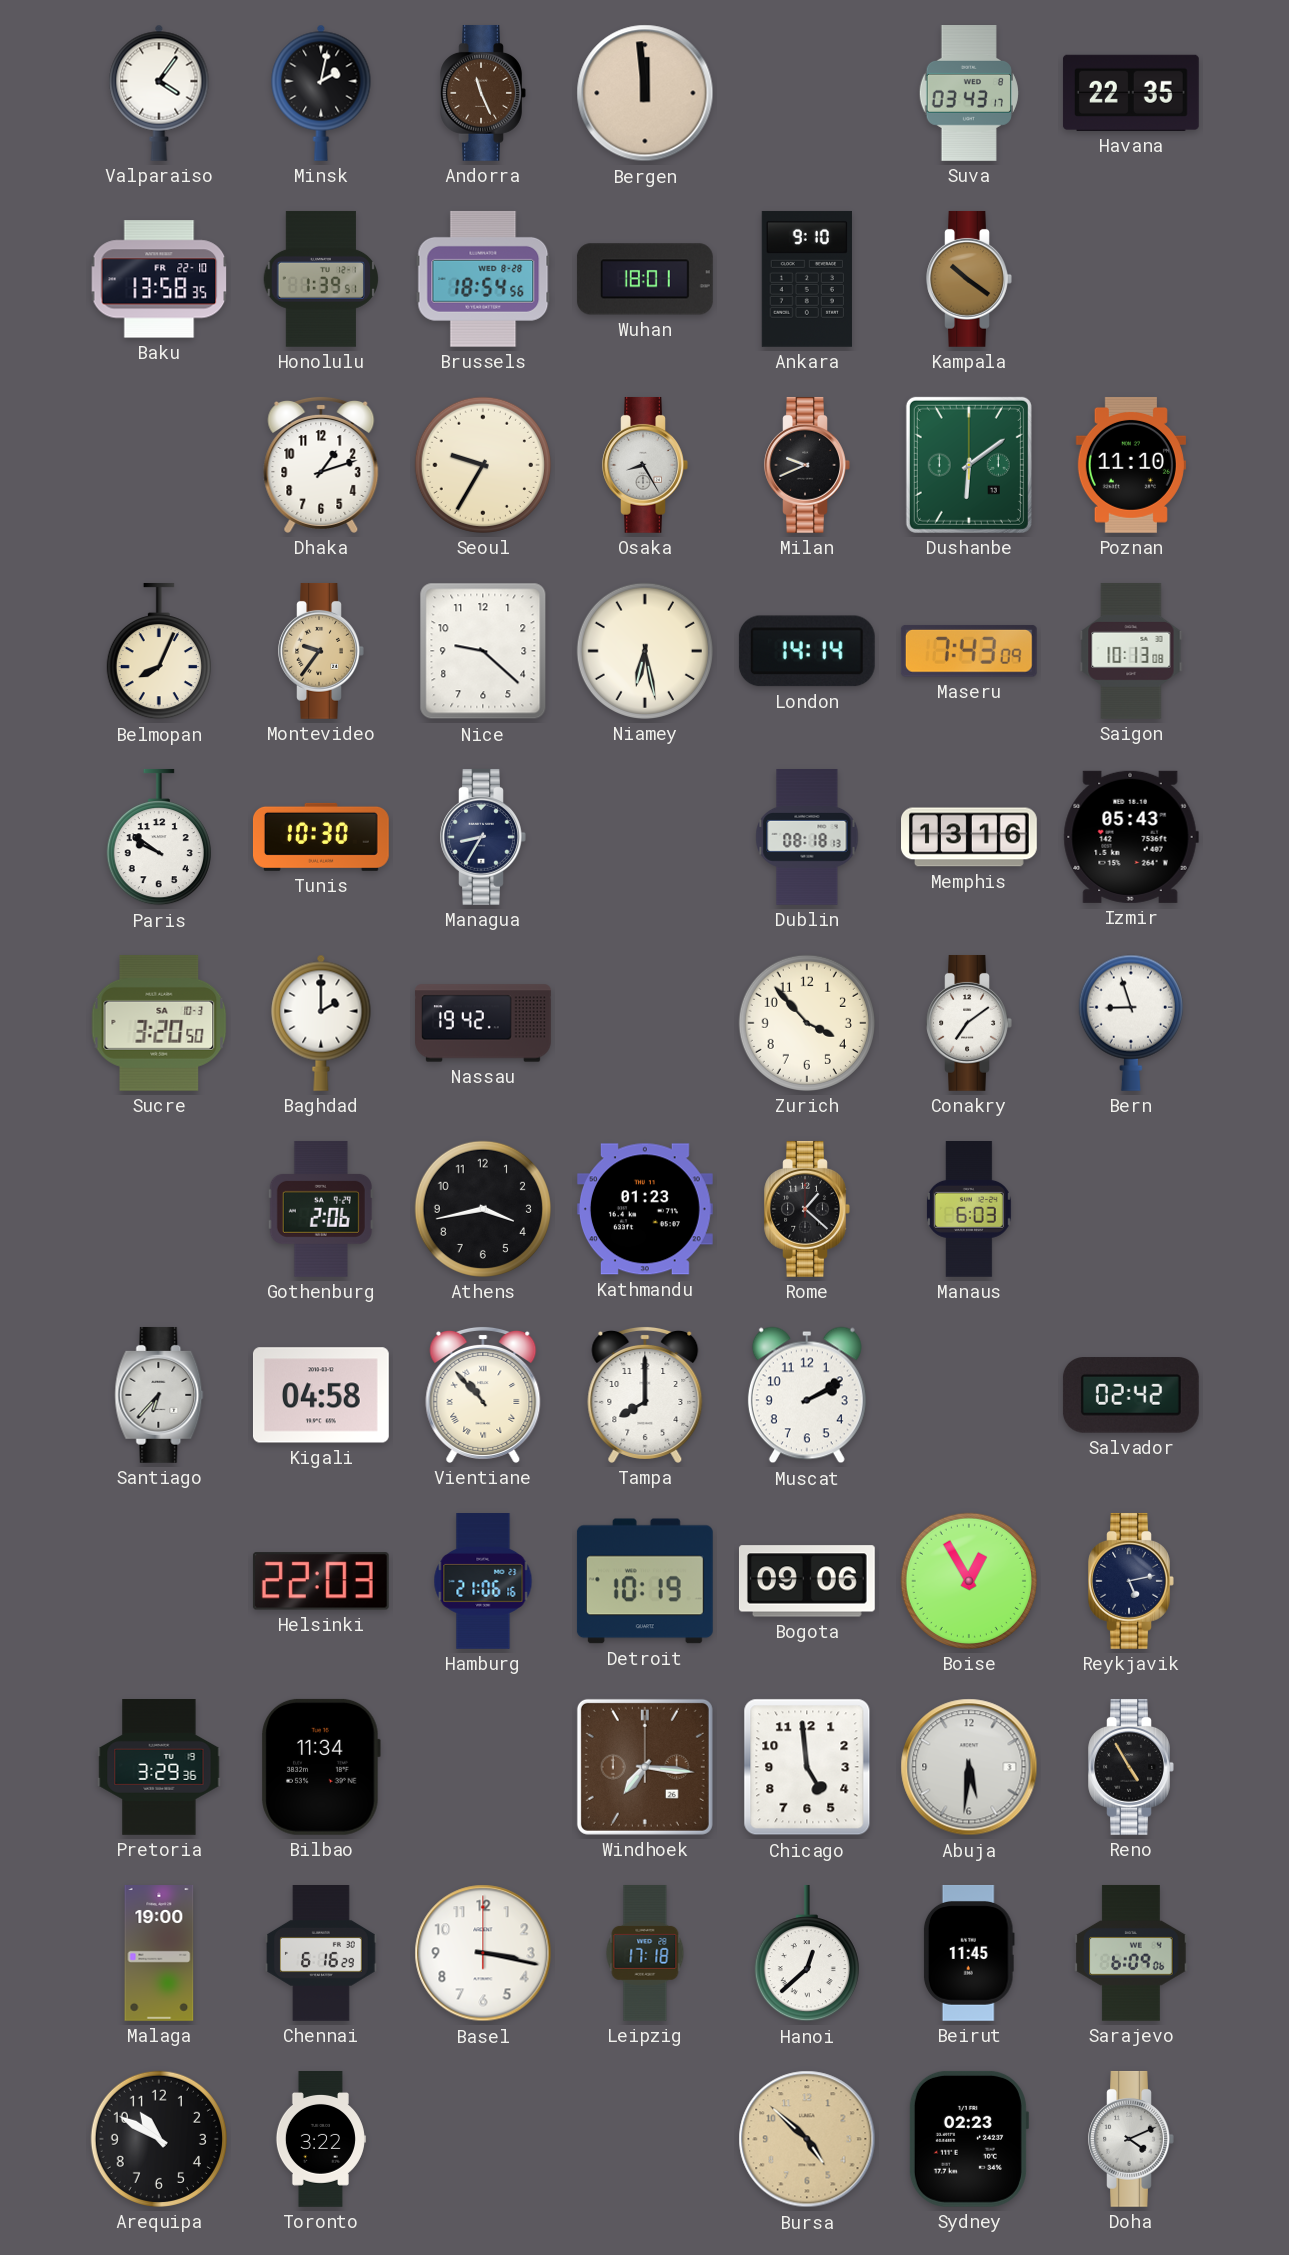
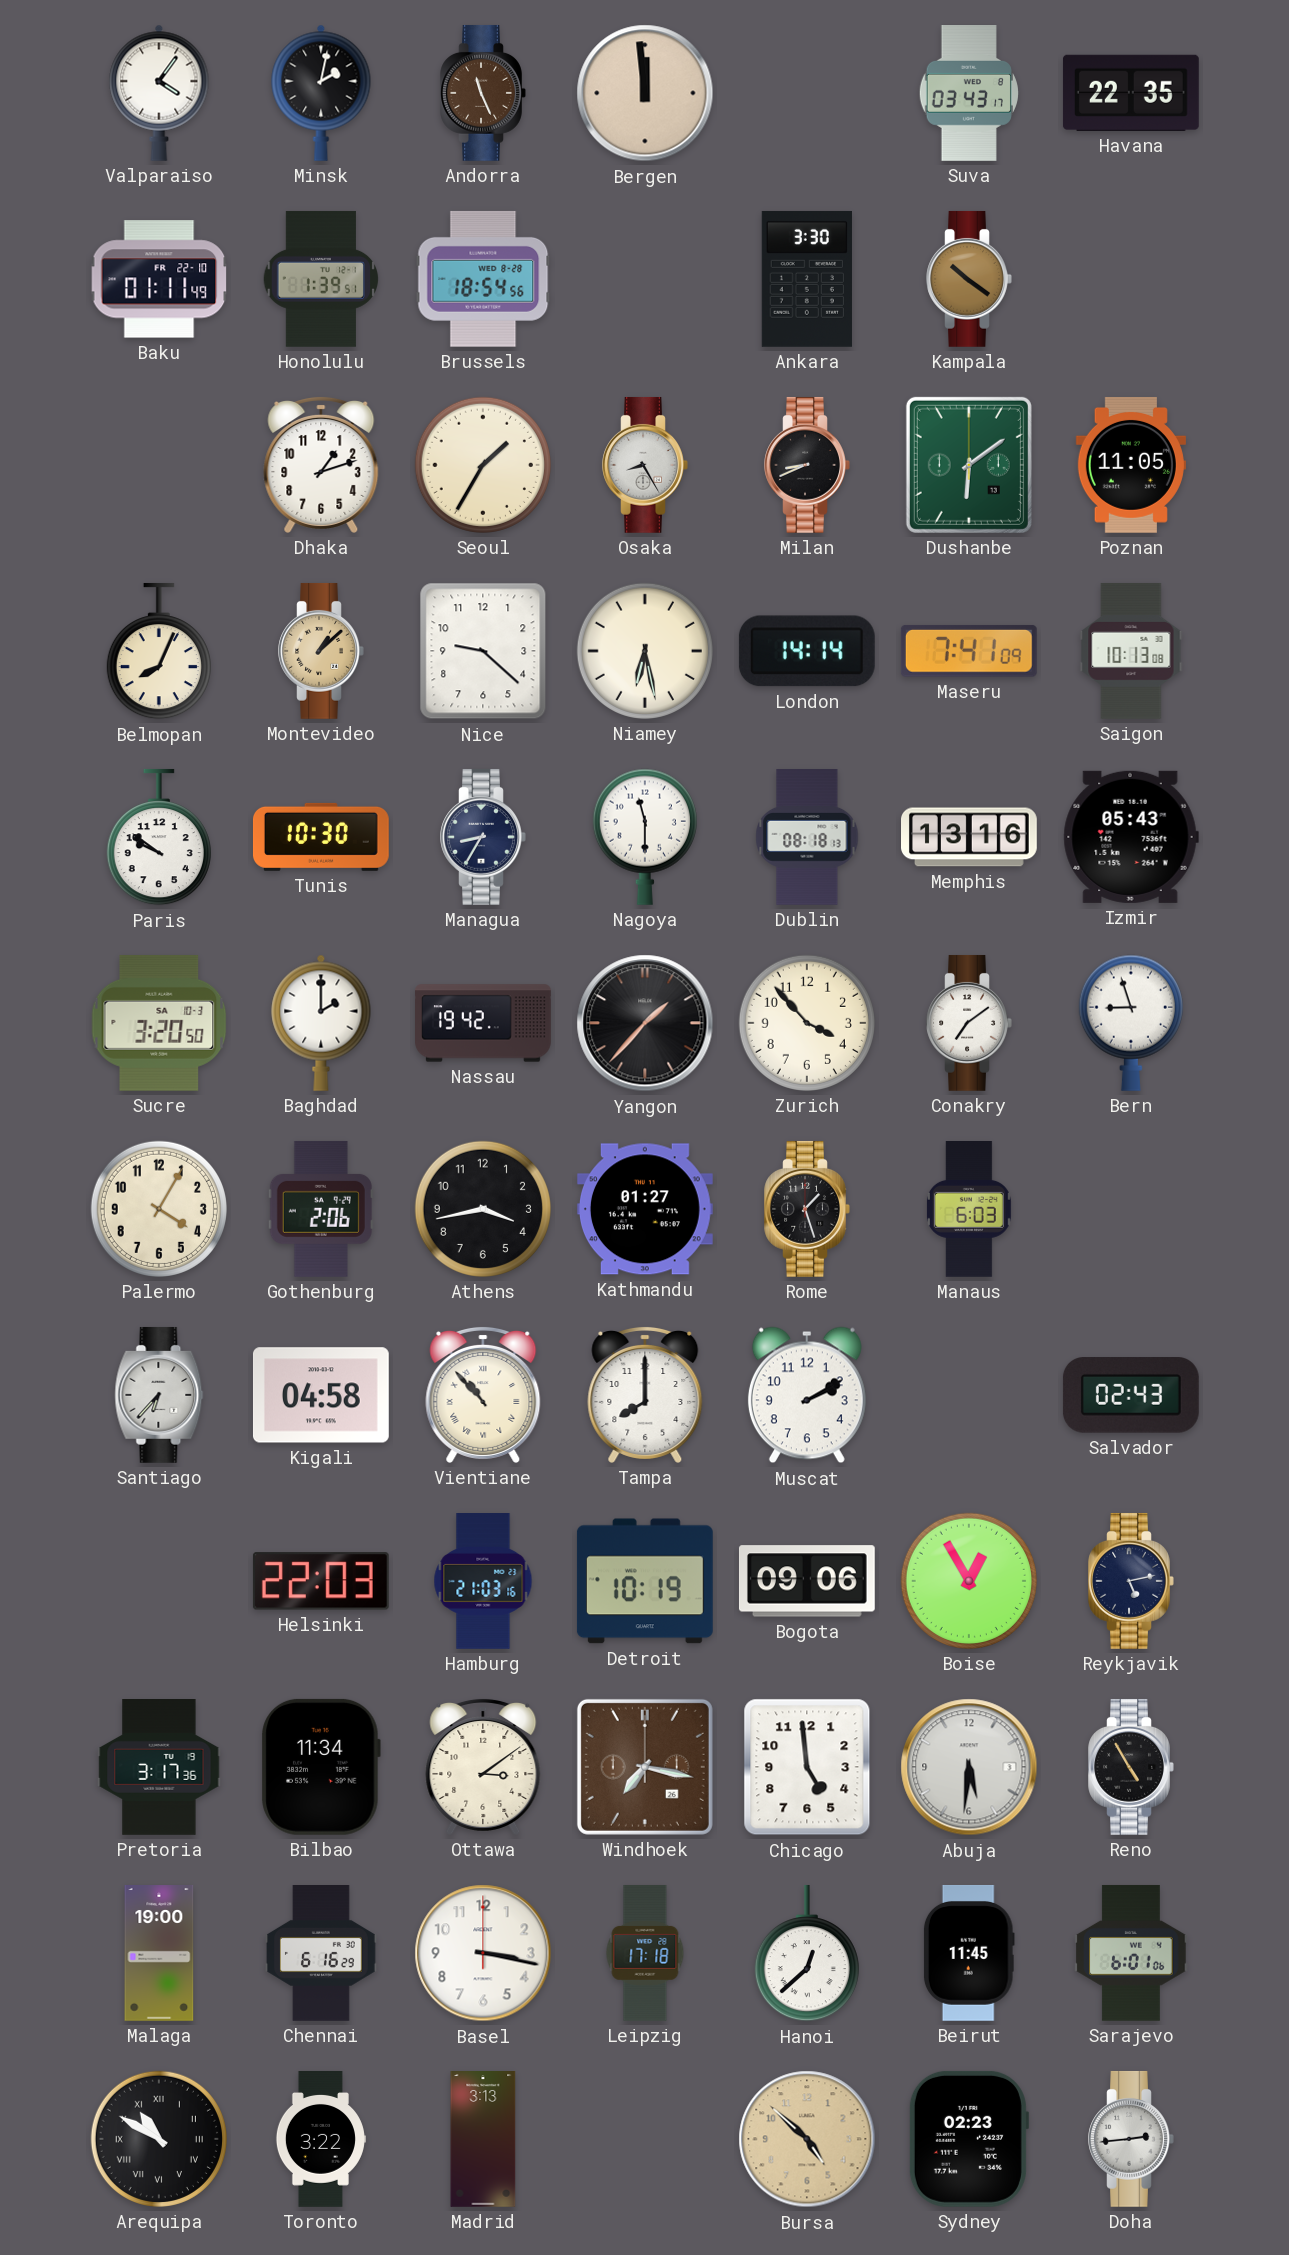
Baku: 13:58 -> 01:11 (159, 279)
Wuhan: 18:01 -> none (645, 279)
Ankara: 9:10 -> 3:30 (807, 279)
Seoul: 9:35 -> 1:35 (483, 465)
Milan: 9:41 -> 8:41 (807, 465)
Poznan: 11:10 -> 11:05 (1131, 465)
Montevideo: 9:36 -> 1:08 (321, 651)
Maseru: 7:43 -> 7:41 (969, 651)
Nagoya: none -> 11:30 (645, 837)
Yangon: none -> 1:37 (645, 1023)
Palermo: none -> 4:05 (159, 1209)
Kathmandu: 01:23 -> 01:27 (645, 1209)
Rome: 1:22 -> 1:27 (807, 1209)
Salvador: 02:42 -> 02:43 (1131, 1395)
Hamburg: 21:06 -> 21:03 (483, 1582)
Pretoria: 3:29 -> 3:17 (159, 1768)
Ottawa: none -> 3:09 (483, 1766)
Windhoek: 7:16 -> 7:17 (645, 1767)
Sarajevo: 6:09 -> 6:01 (1131, 1953)
Arequipa numerals: Arabic -> Roman (159, 2139)
Madrid: none -> 3:13 (483, 2140)
Doha: 4:11 -> 2:44 (1131, 2139)
